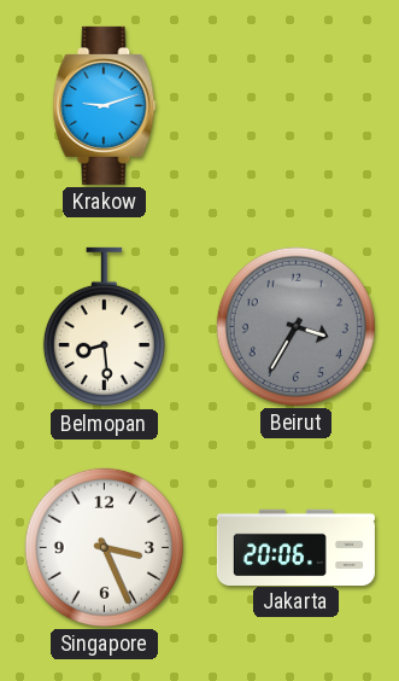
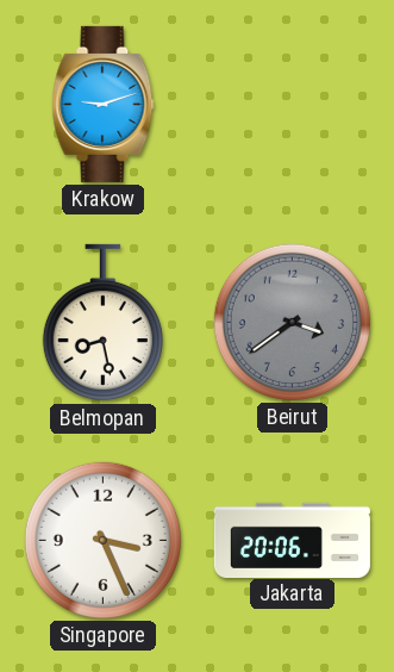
Belmopan: 8:29 -> 8:28 (102, 323)
Beirut: 3:35 -> 3:39 (292, 322)
